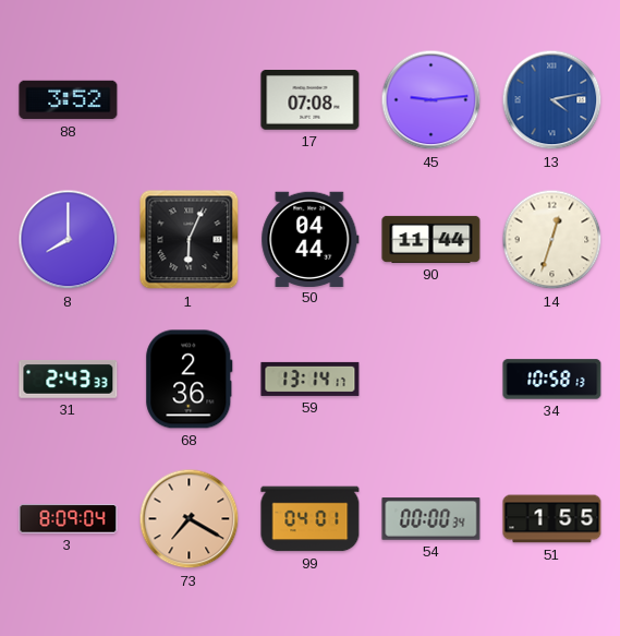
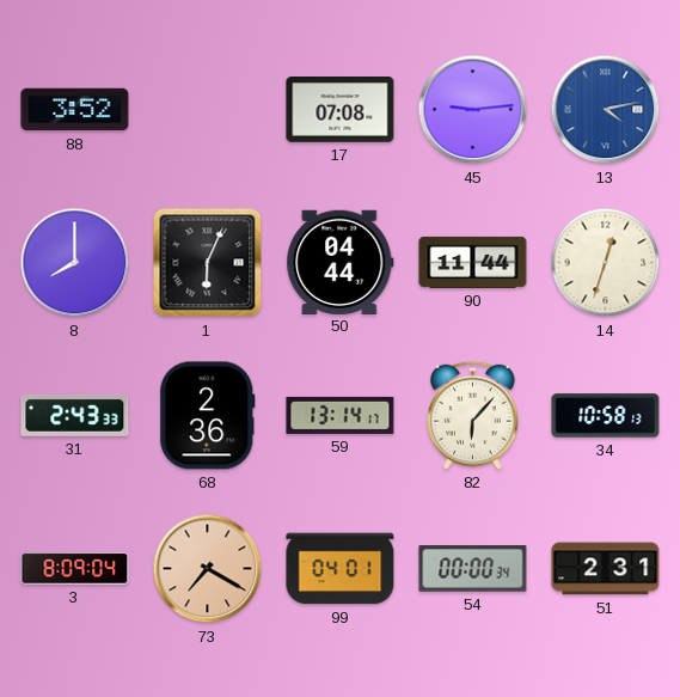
82: none -> 6:07 (473, 415)
51: 1:55 -> 2:31 (606, 569)
